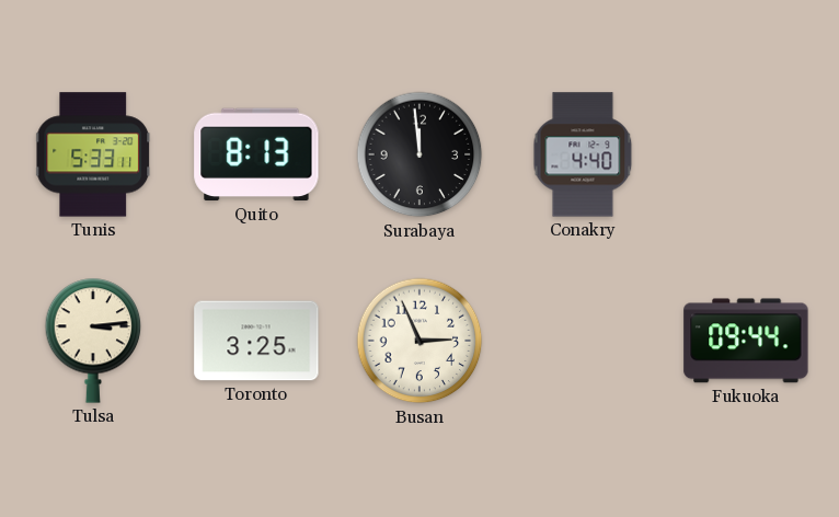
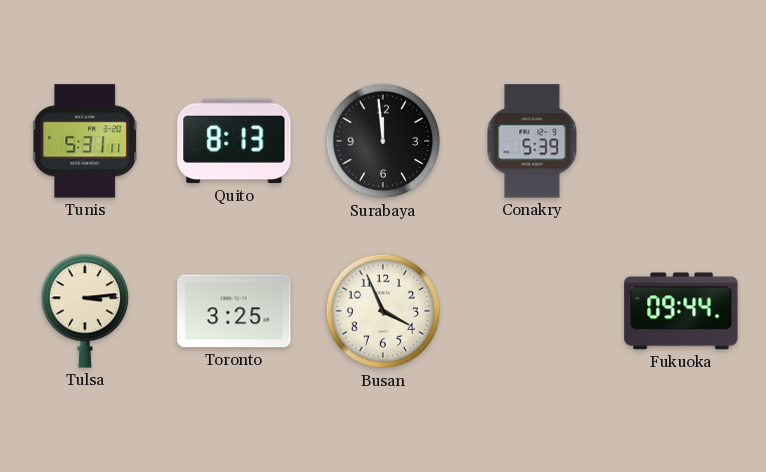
Tunis: 5:33 -> 5:31 (86, 141)
Conakry: 4:40 -> 5:39 (532, 141)
Busan: 2:56 -> 3:56 (383, 311)
